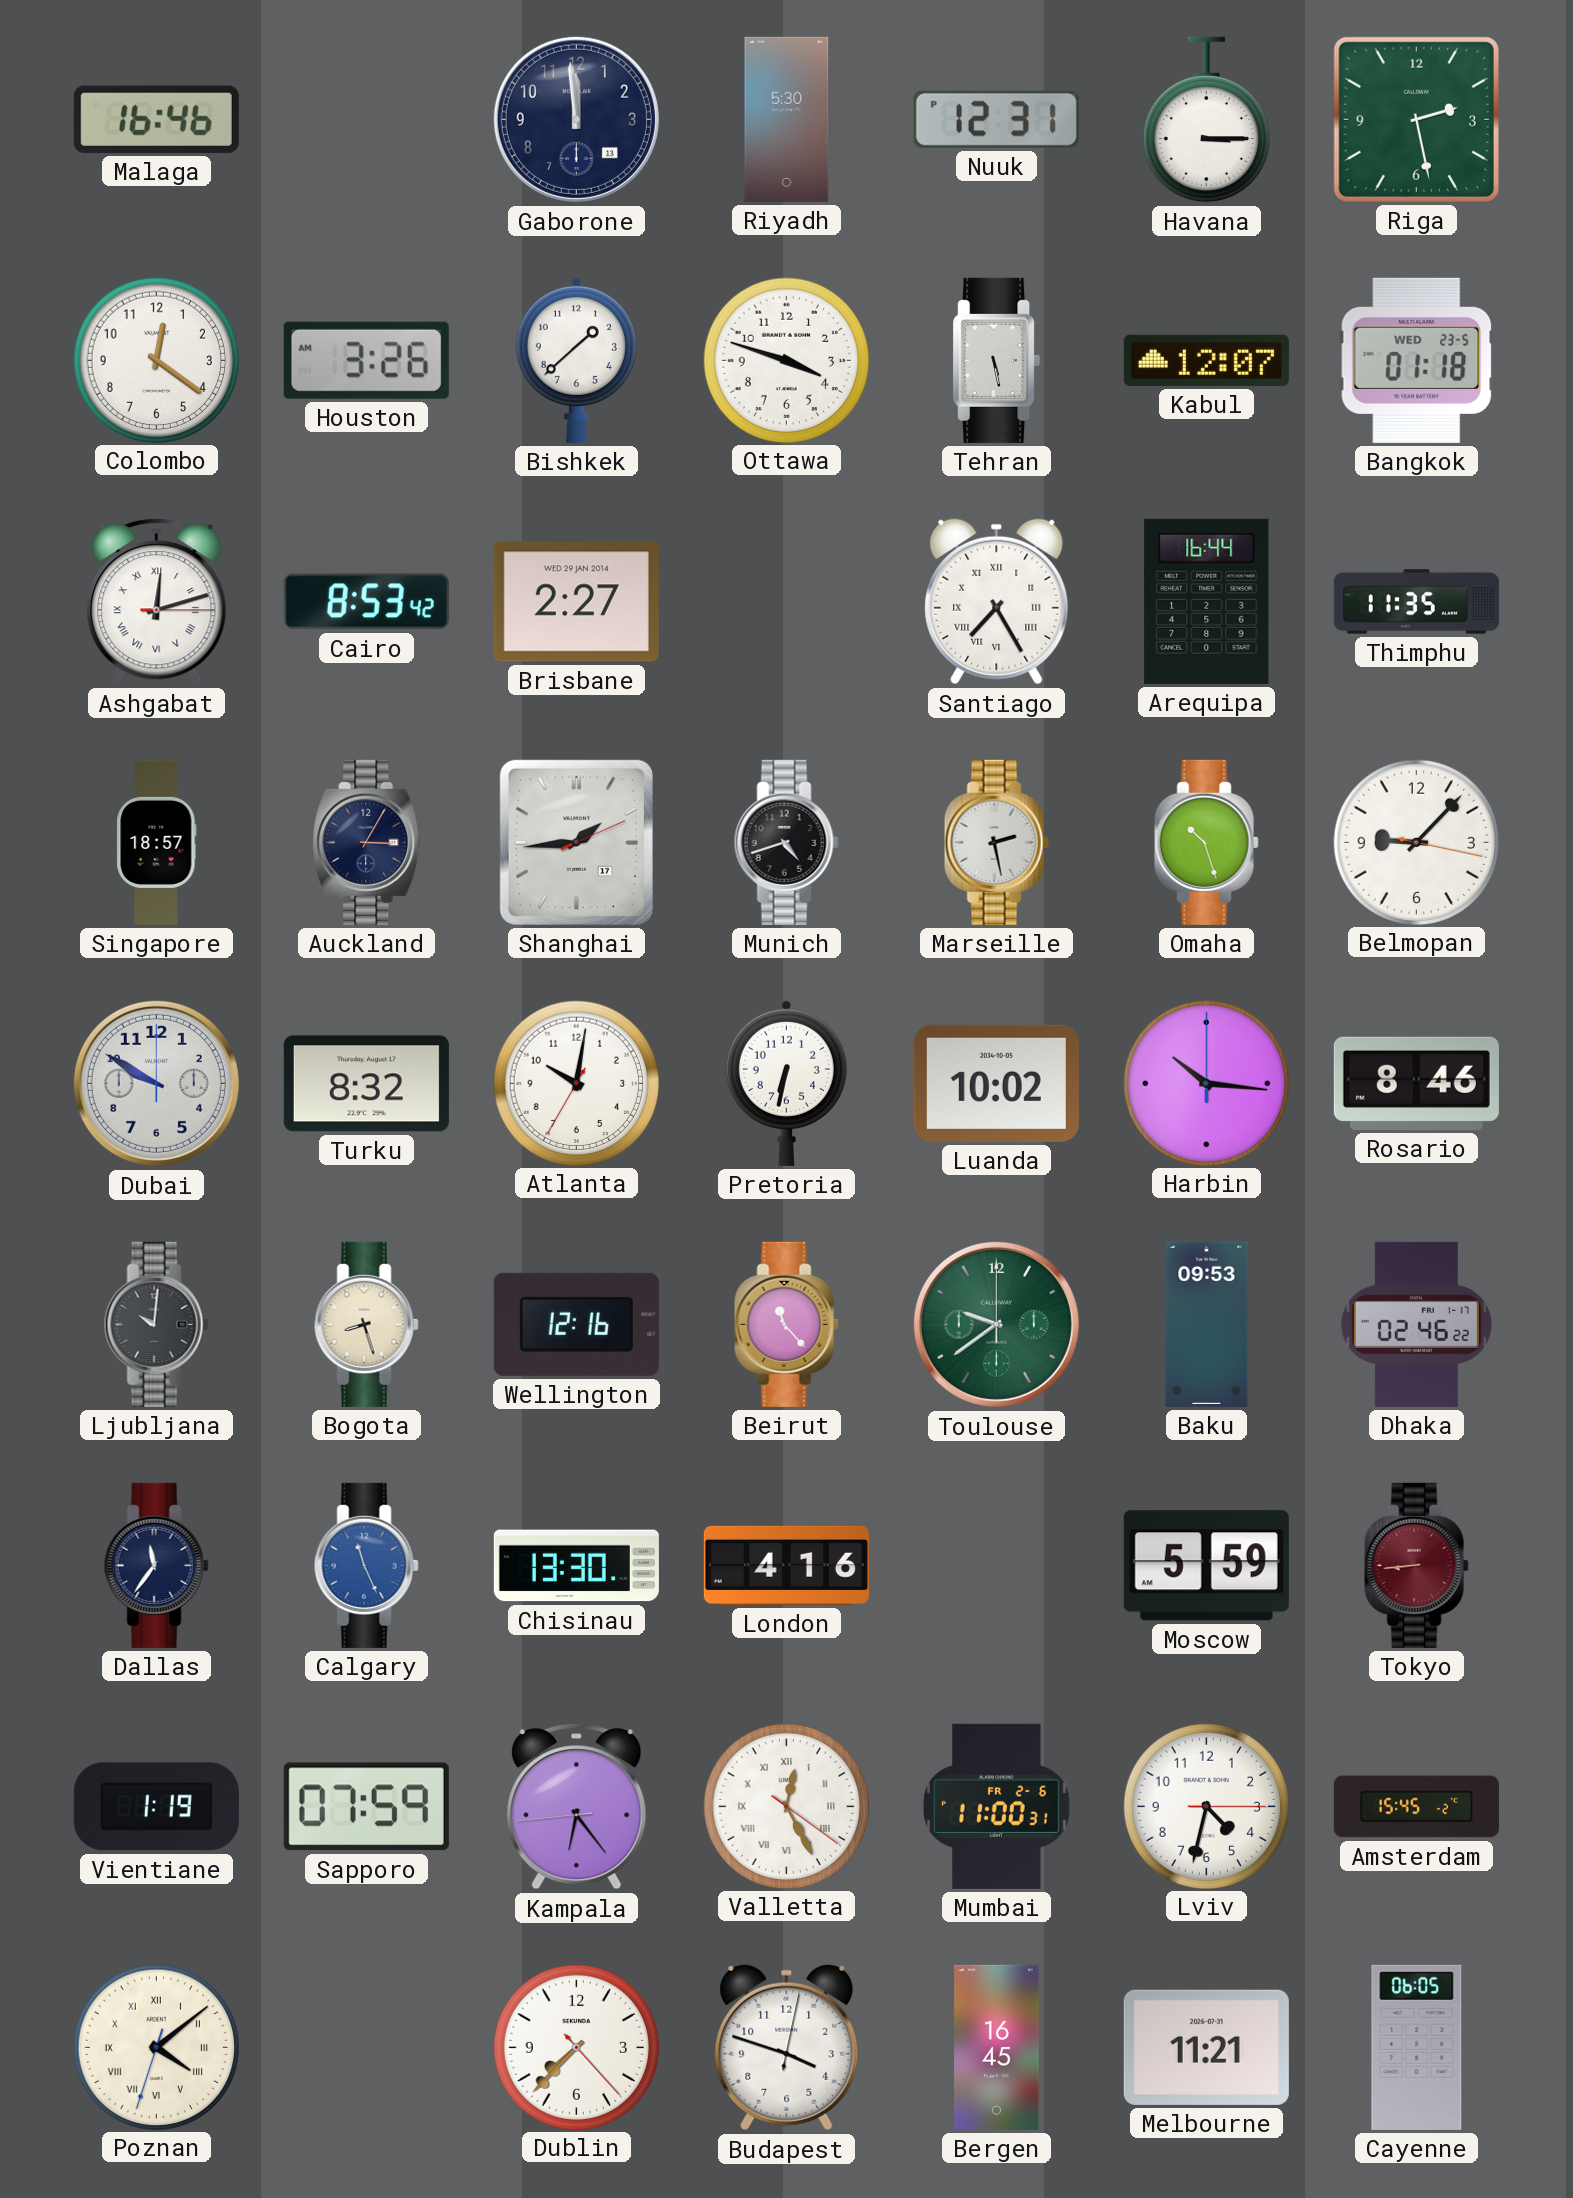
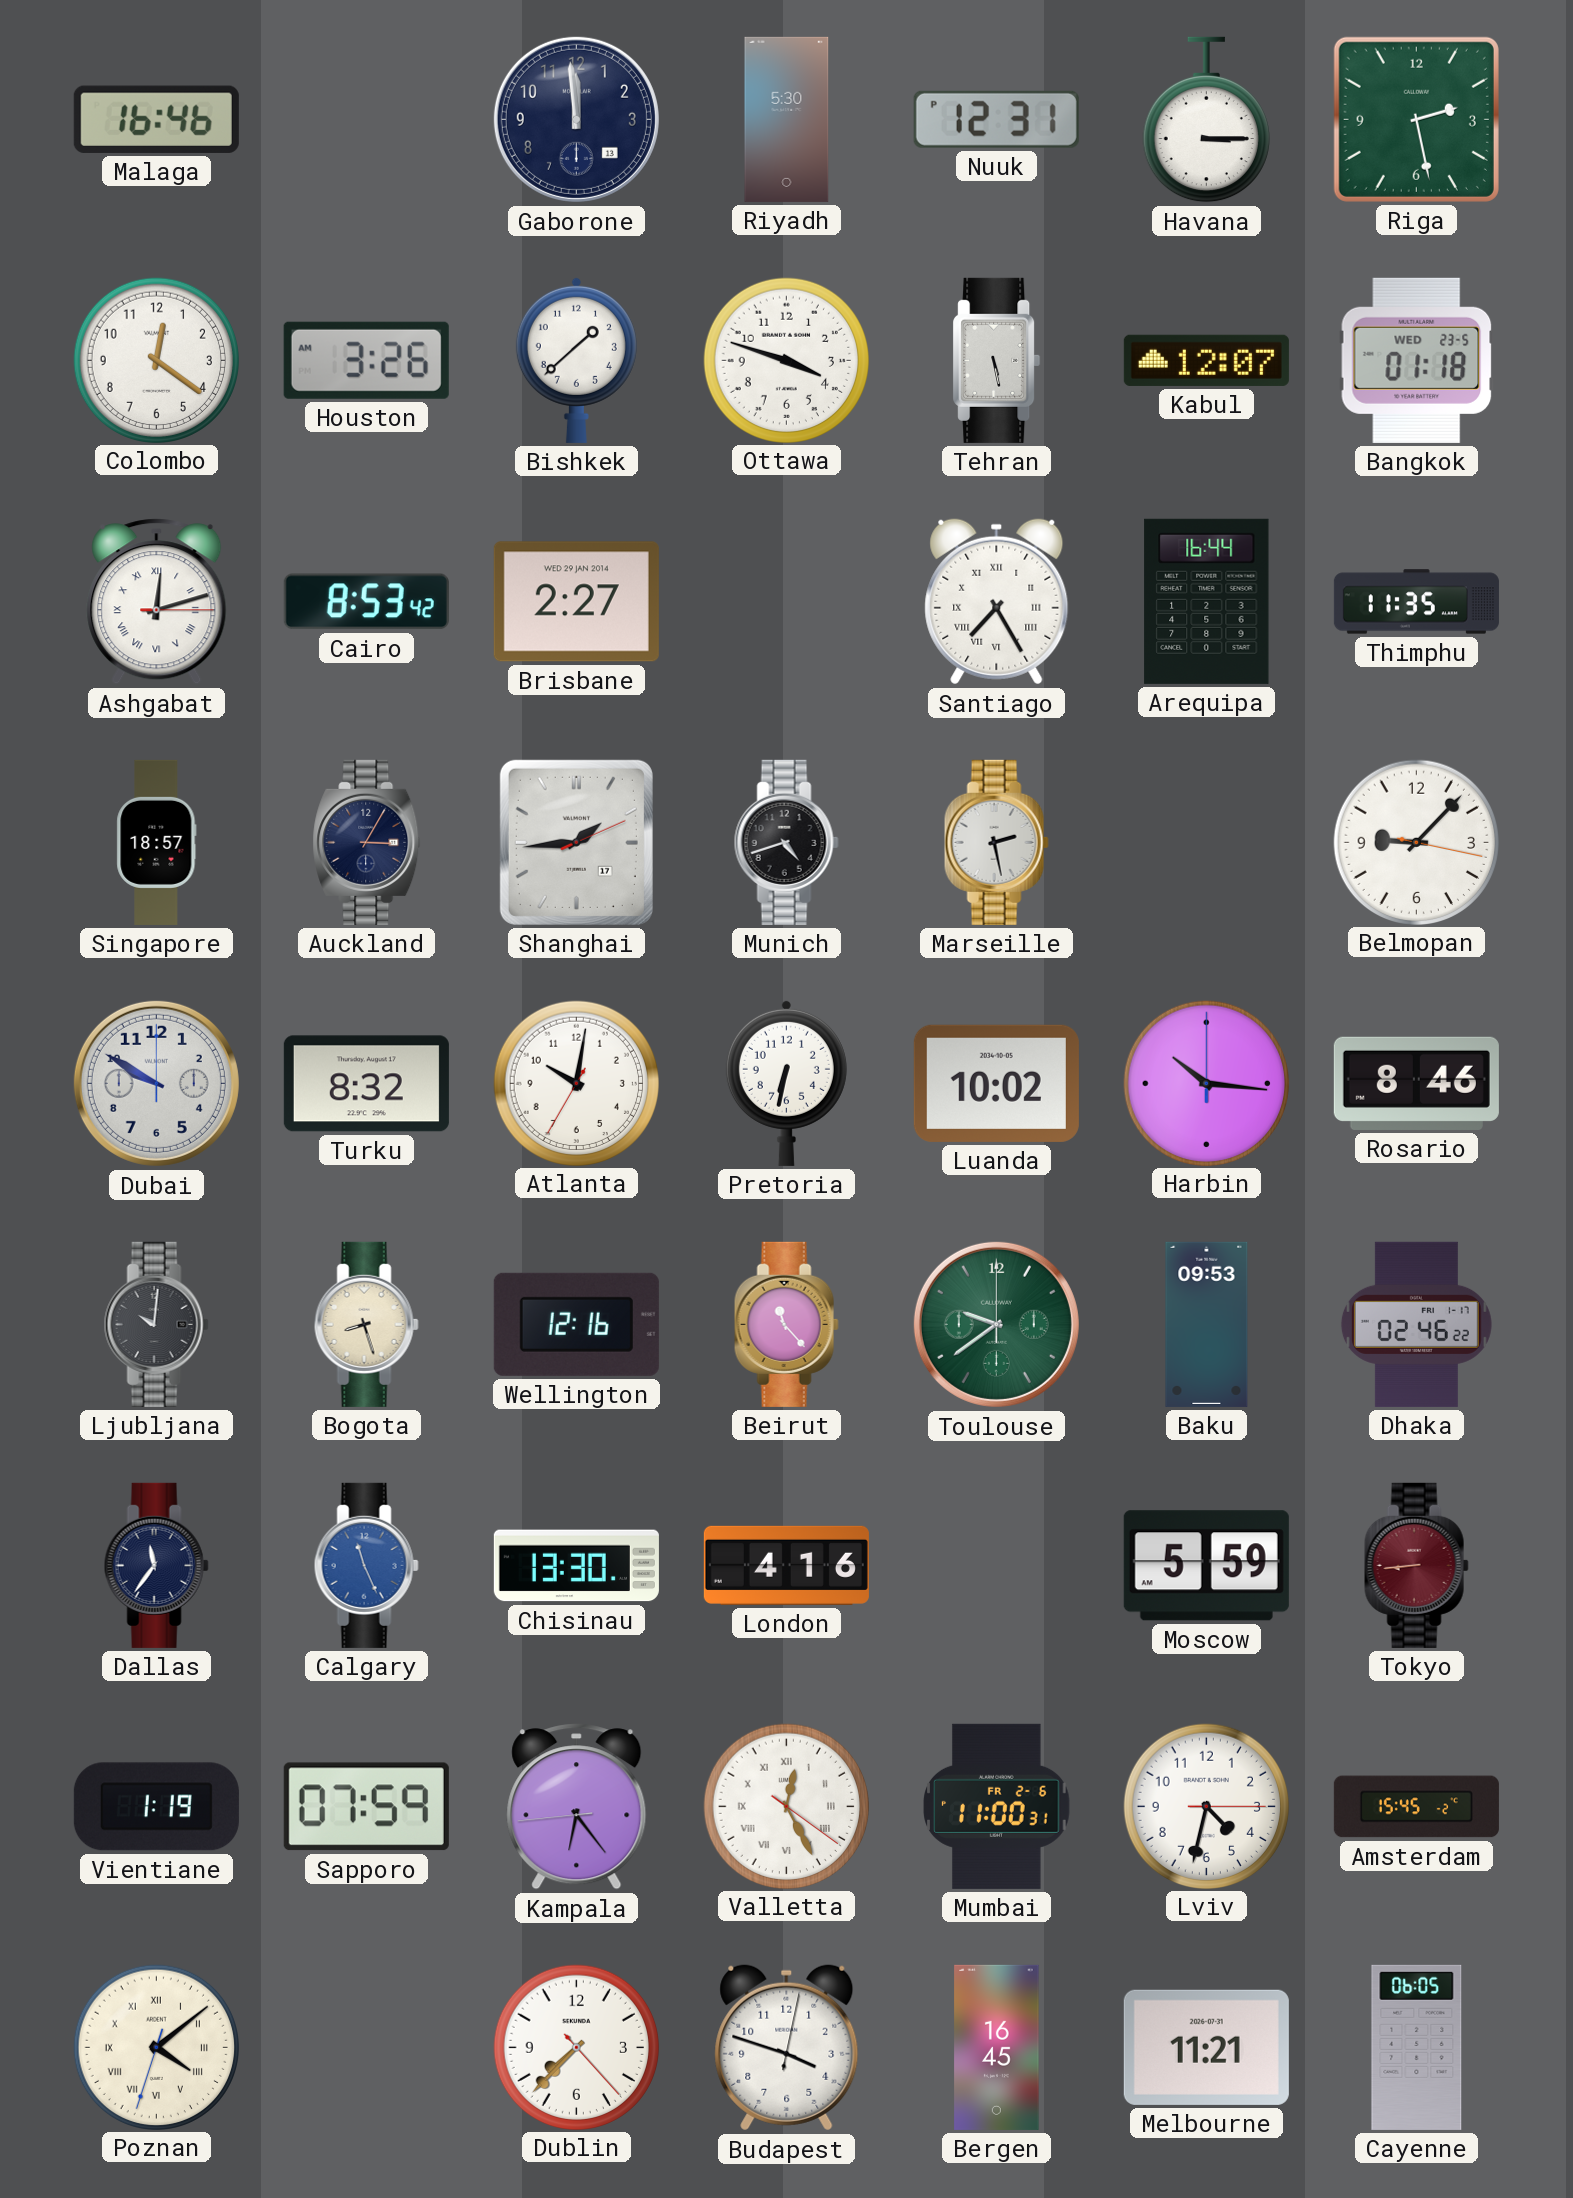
Omaha: 10:27 -> none (1206, 842)
